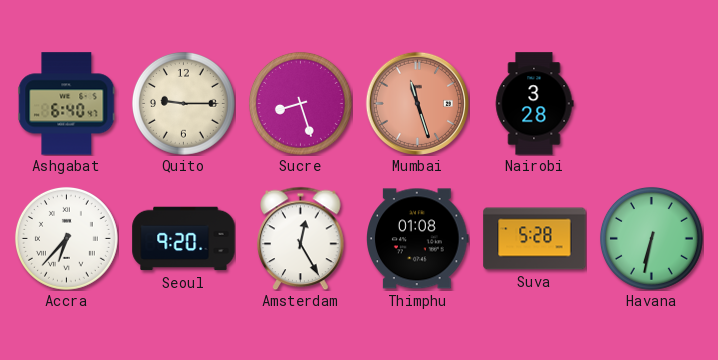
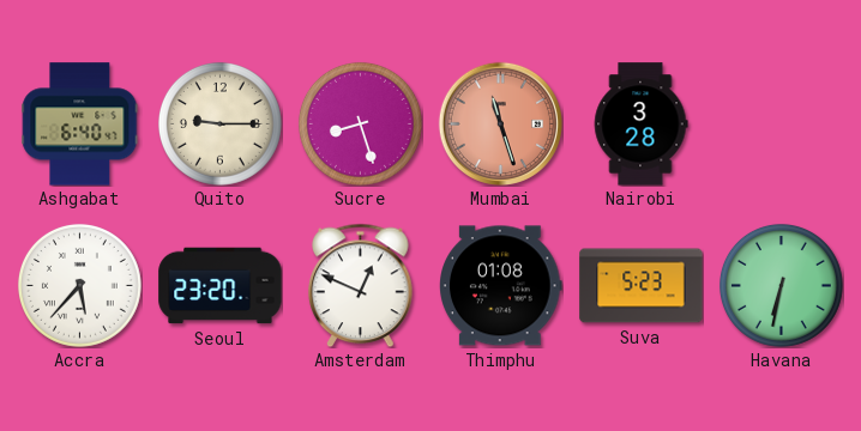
Accra: 6:37 -> 5:37 (79, 285)
Seoul: 9:20 -> 23:20 (221, 286)
Amsterdam: 12:25 -> 12:49 (361, 285)
Suva: 5:28 -> 5:23 (642, 286)
